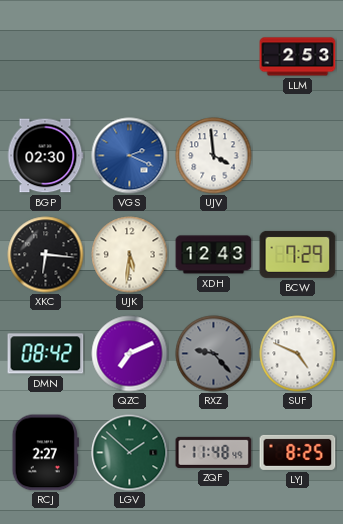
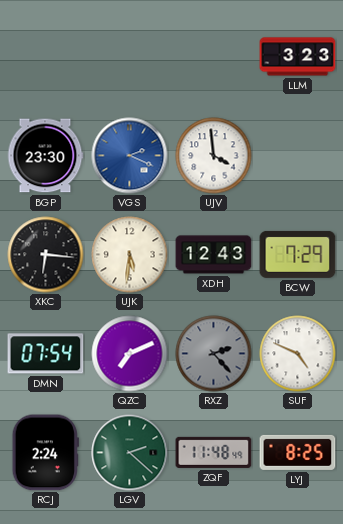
LLM: 2:53 -> 3:23 (298, 57)
BGP: 02:30 -> 23:30 (45, 156)
DMN: 08:42 -> 07:54 (46, 354)
RXZ: 9:23 -> 2:23 (214, 354)
RCJ: 2:27 -> 2:24 (45, 453)
LGV: 1:52 -> 2:22 (130, 453)
